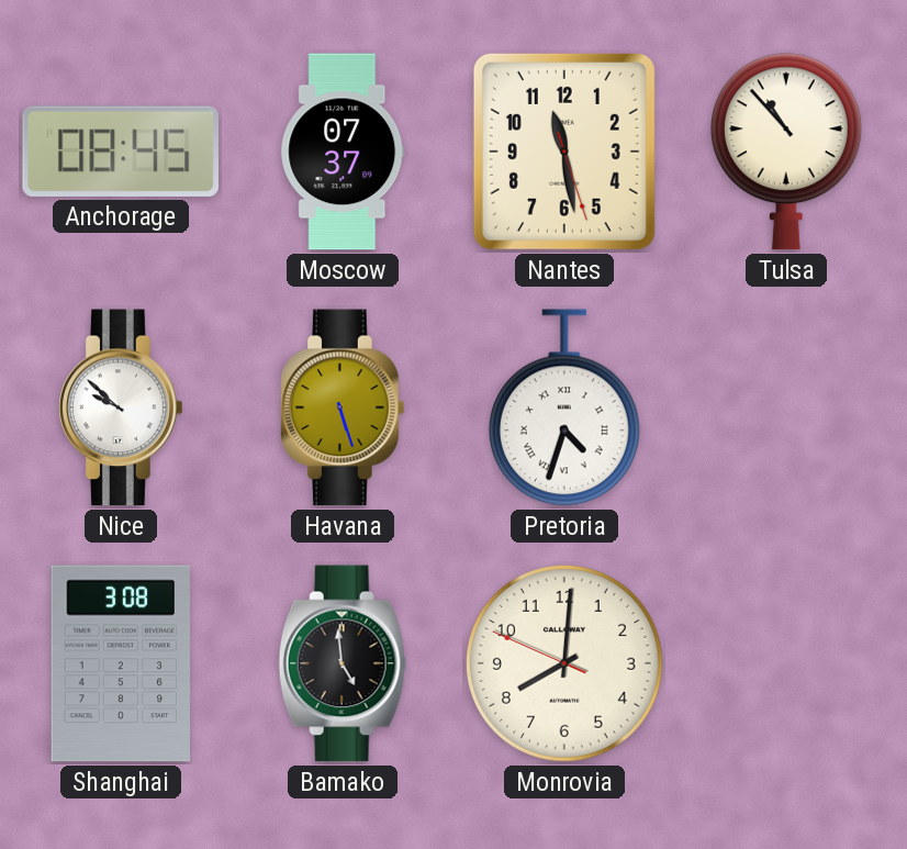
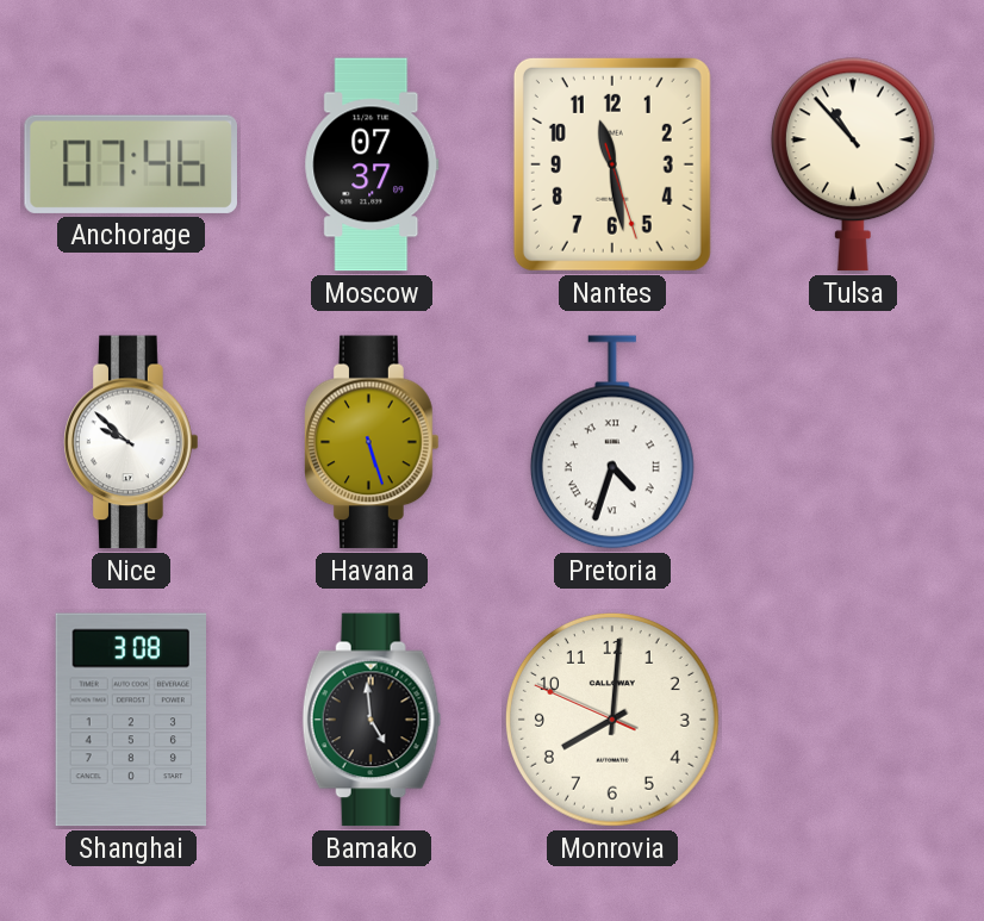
Anchorage: 08:45 -> 07:46 (131, 164)
